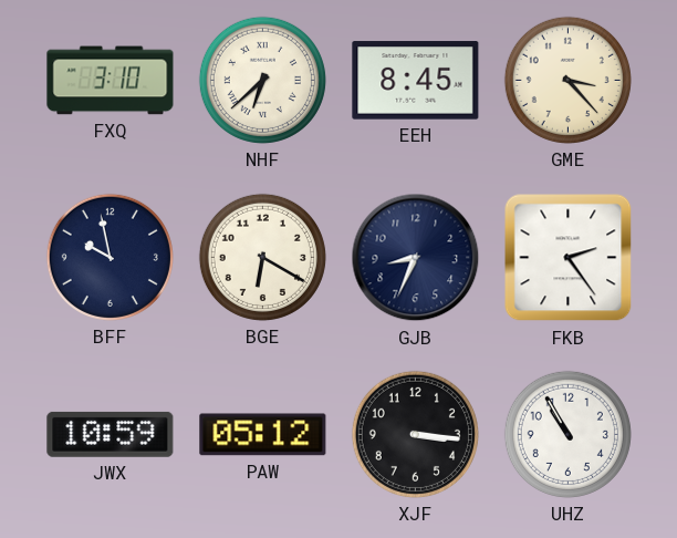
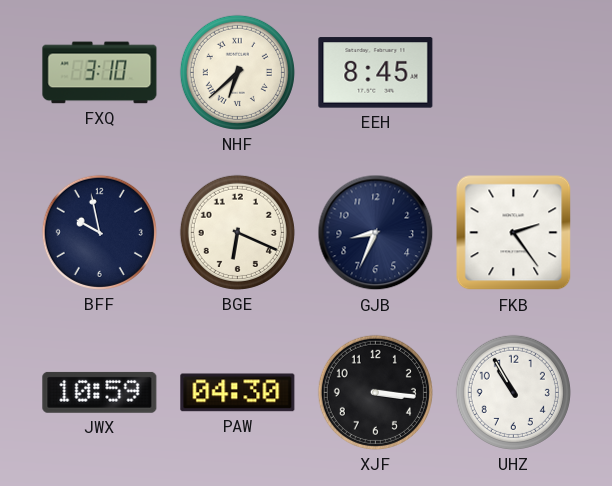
GME: 3:23 -> none (567, 80)
BGE: 6:20 -> 6:19 (237, 232)
PAW: 05:12 -> 04:30 (238, 393)
